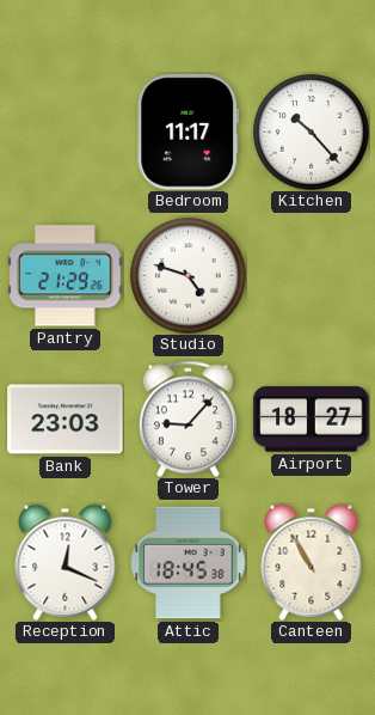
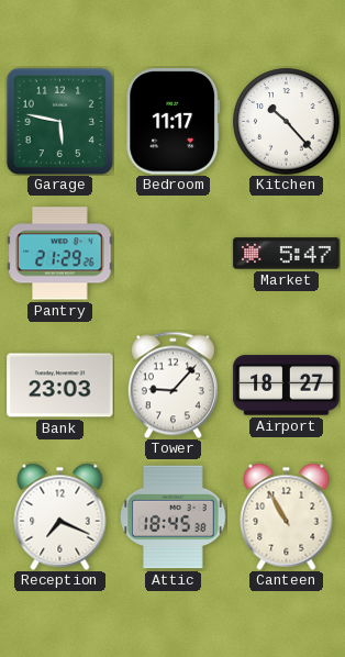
Garage: none -> 5:47 (59, 121)
Studio: 4:48 -> none (189, 276)
Market: none -> 5:47 (287, 254)
Reception: 12:19 -> 7:19 (60, 516)
